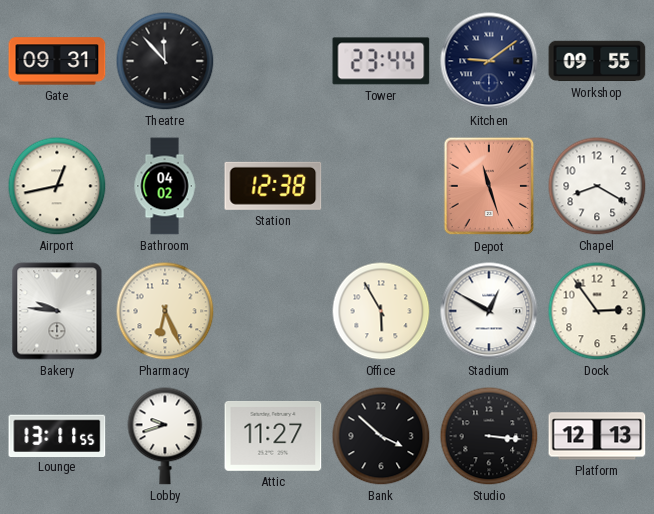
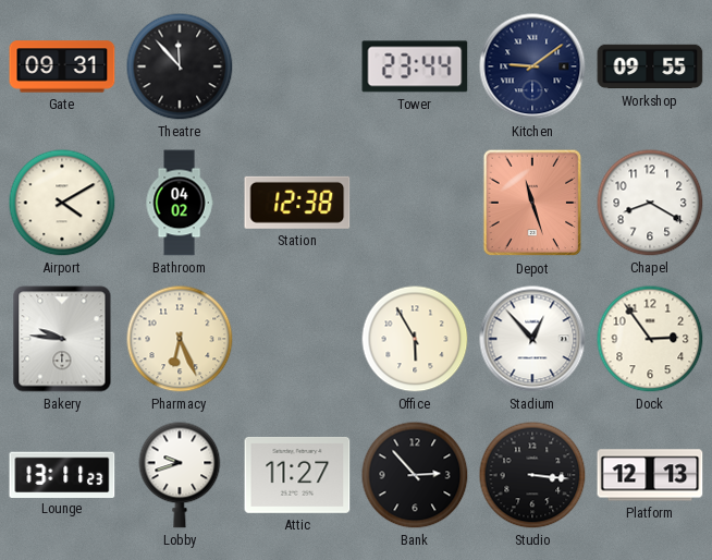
Airport: 12:43 -> 4:10 (62, 203)
Stadium: 12:50 -> 12:53 (532, 339)
Lounge: 13:11:55 -> 13:11:23 (62, 474)
Bank: 3:52 -> 2:53 (415, 475)
